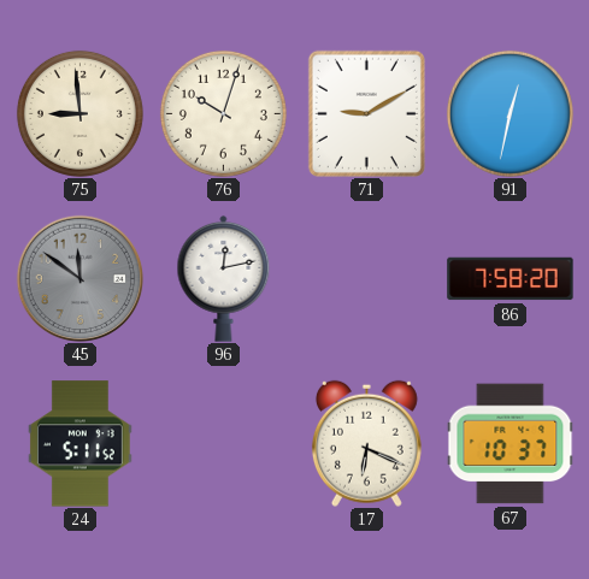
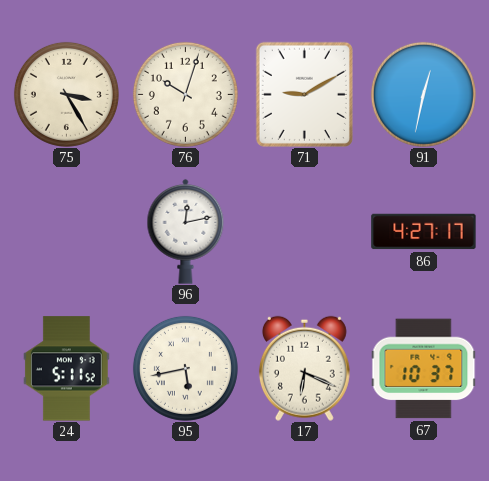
75: 8:59 -> 3:25 (66, 94)
45: 11:51 -> none (79, 278)
86: 7:58 -> 4:27 (424, 232)
95: none -> 5:43 (185, 368)
